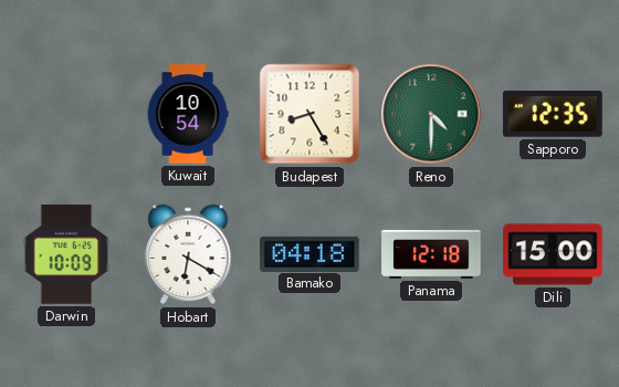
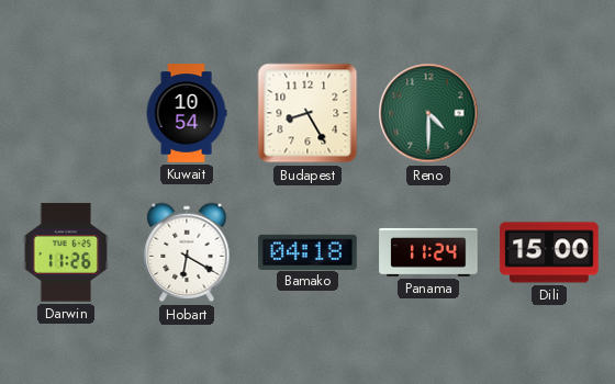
Sapporo: 12:35 -> none (554, 115)
Darwin: 10:09 -> 11:26 (66, 252)
Panama: 12:18 -> 11:24 (428, 252)
